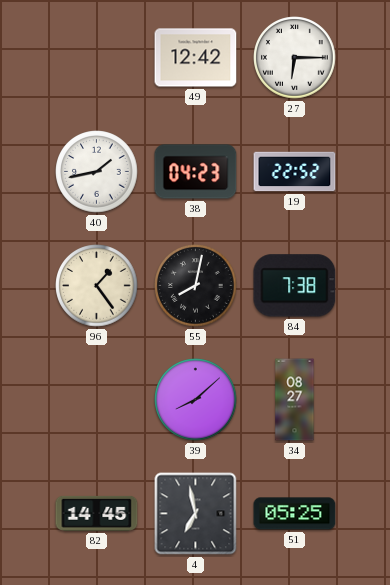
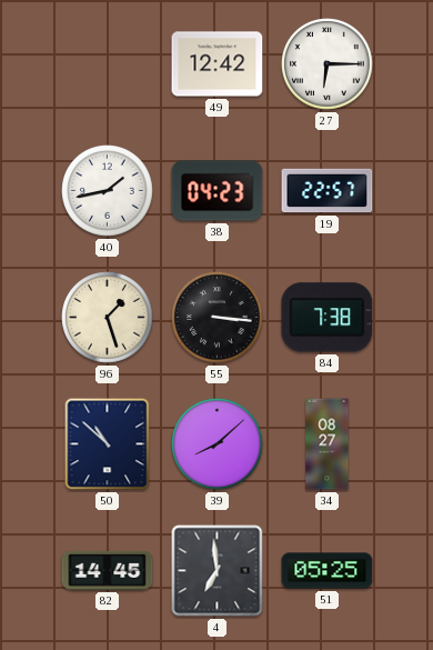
19: 22:52 -> 22:57 (328, 191)
96: 1:24 -> 1:27 (108, 318)
55: 8:02 -> 3:16 (218, 318)
50: none -> 10:52 (108, 444)
4: 6:58 -> 6:59 (218, 571)
